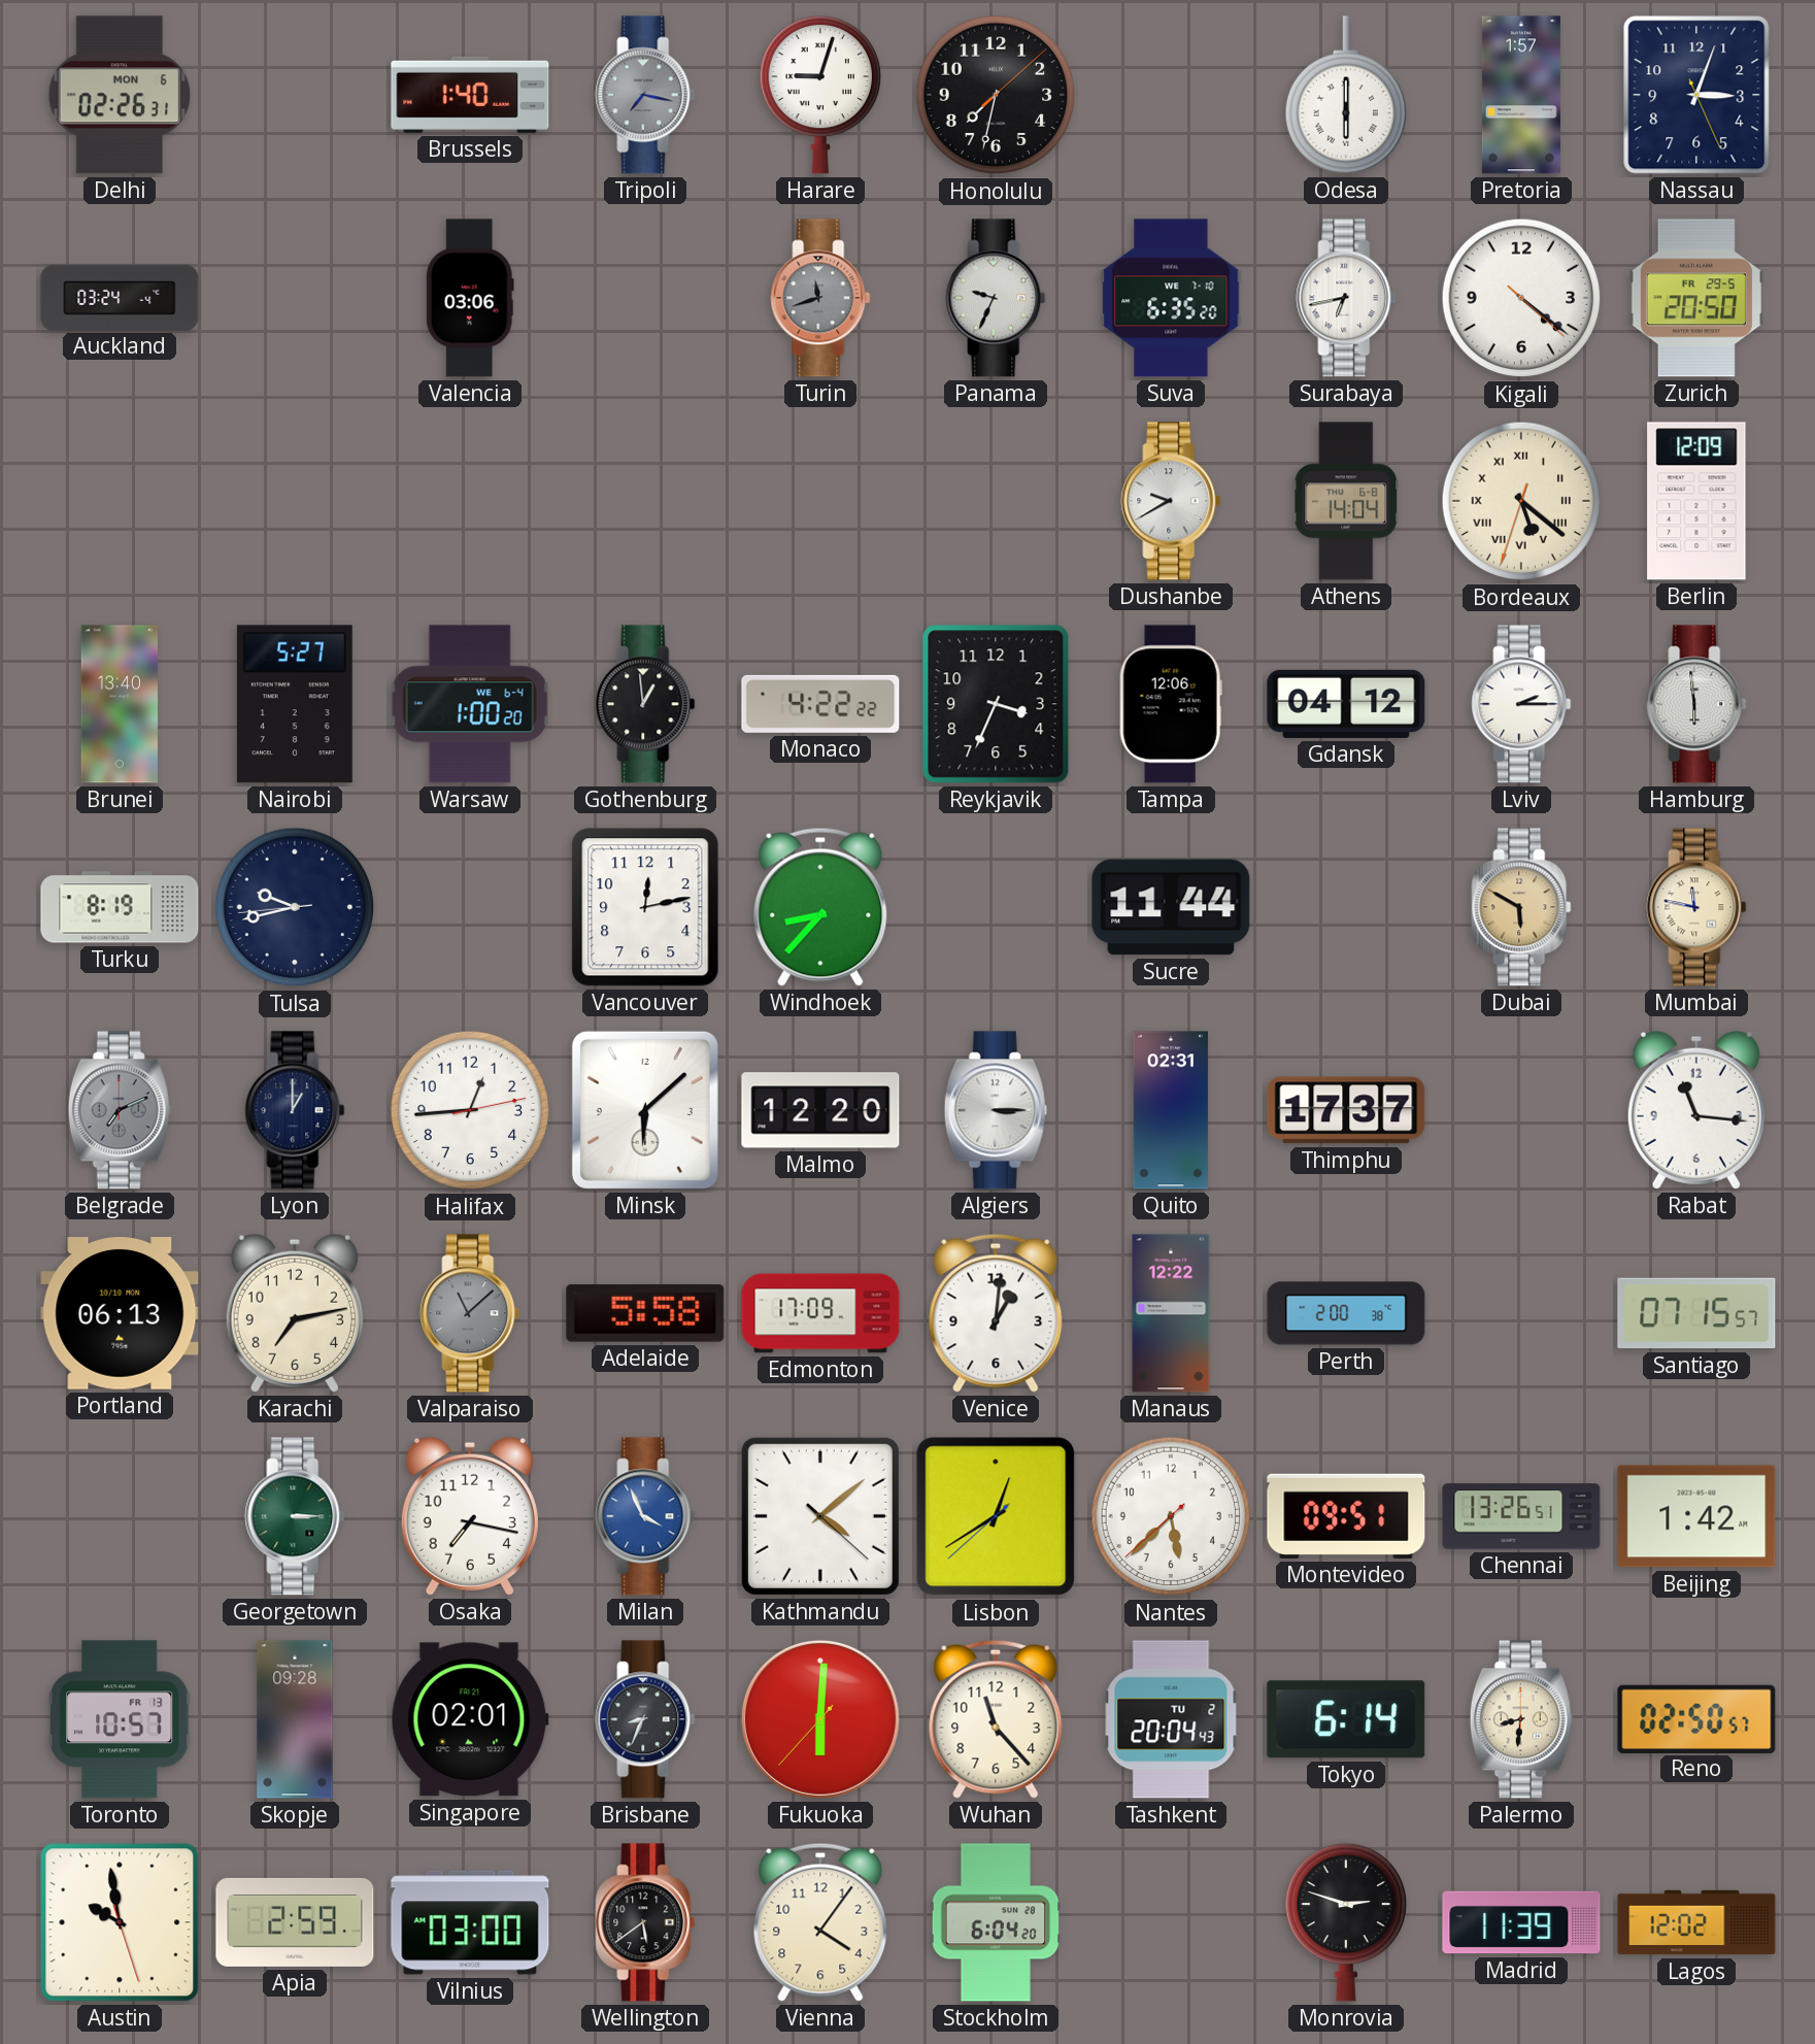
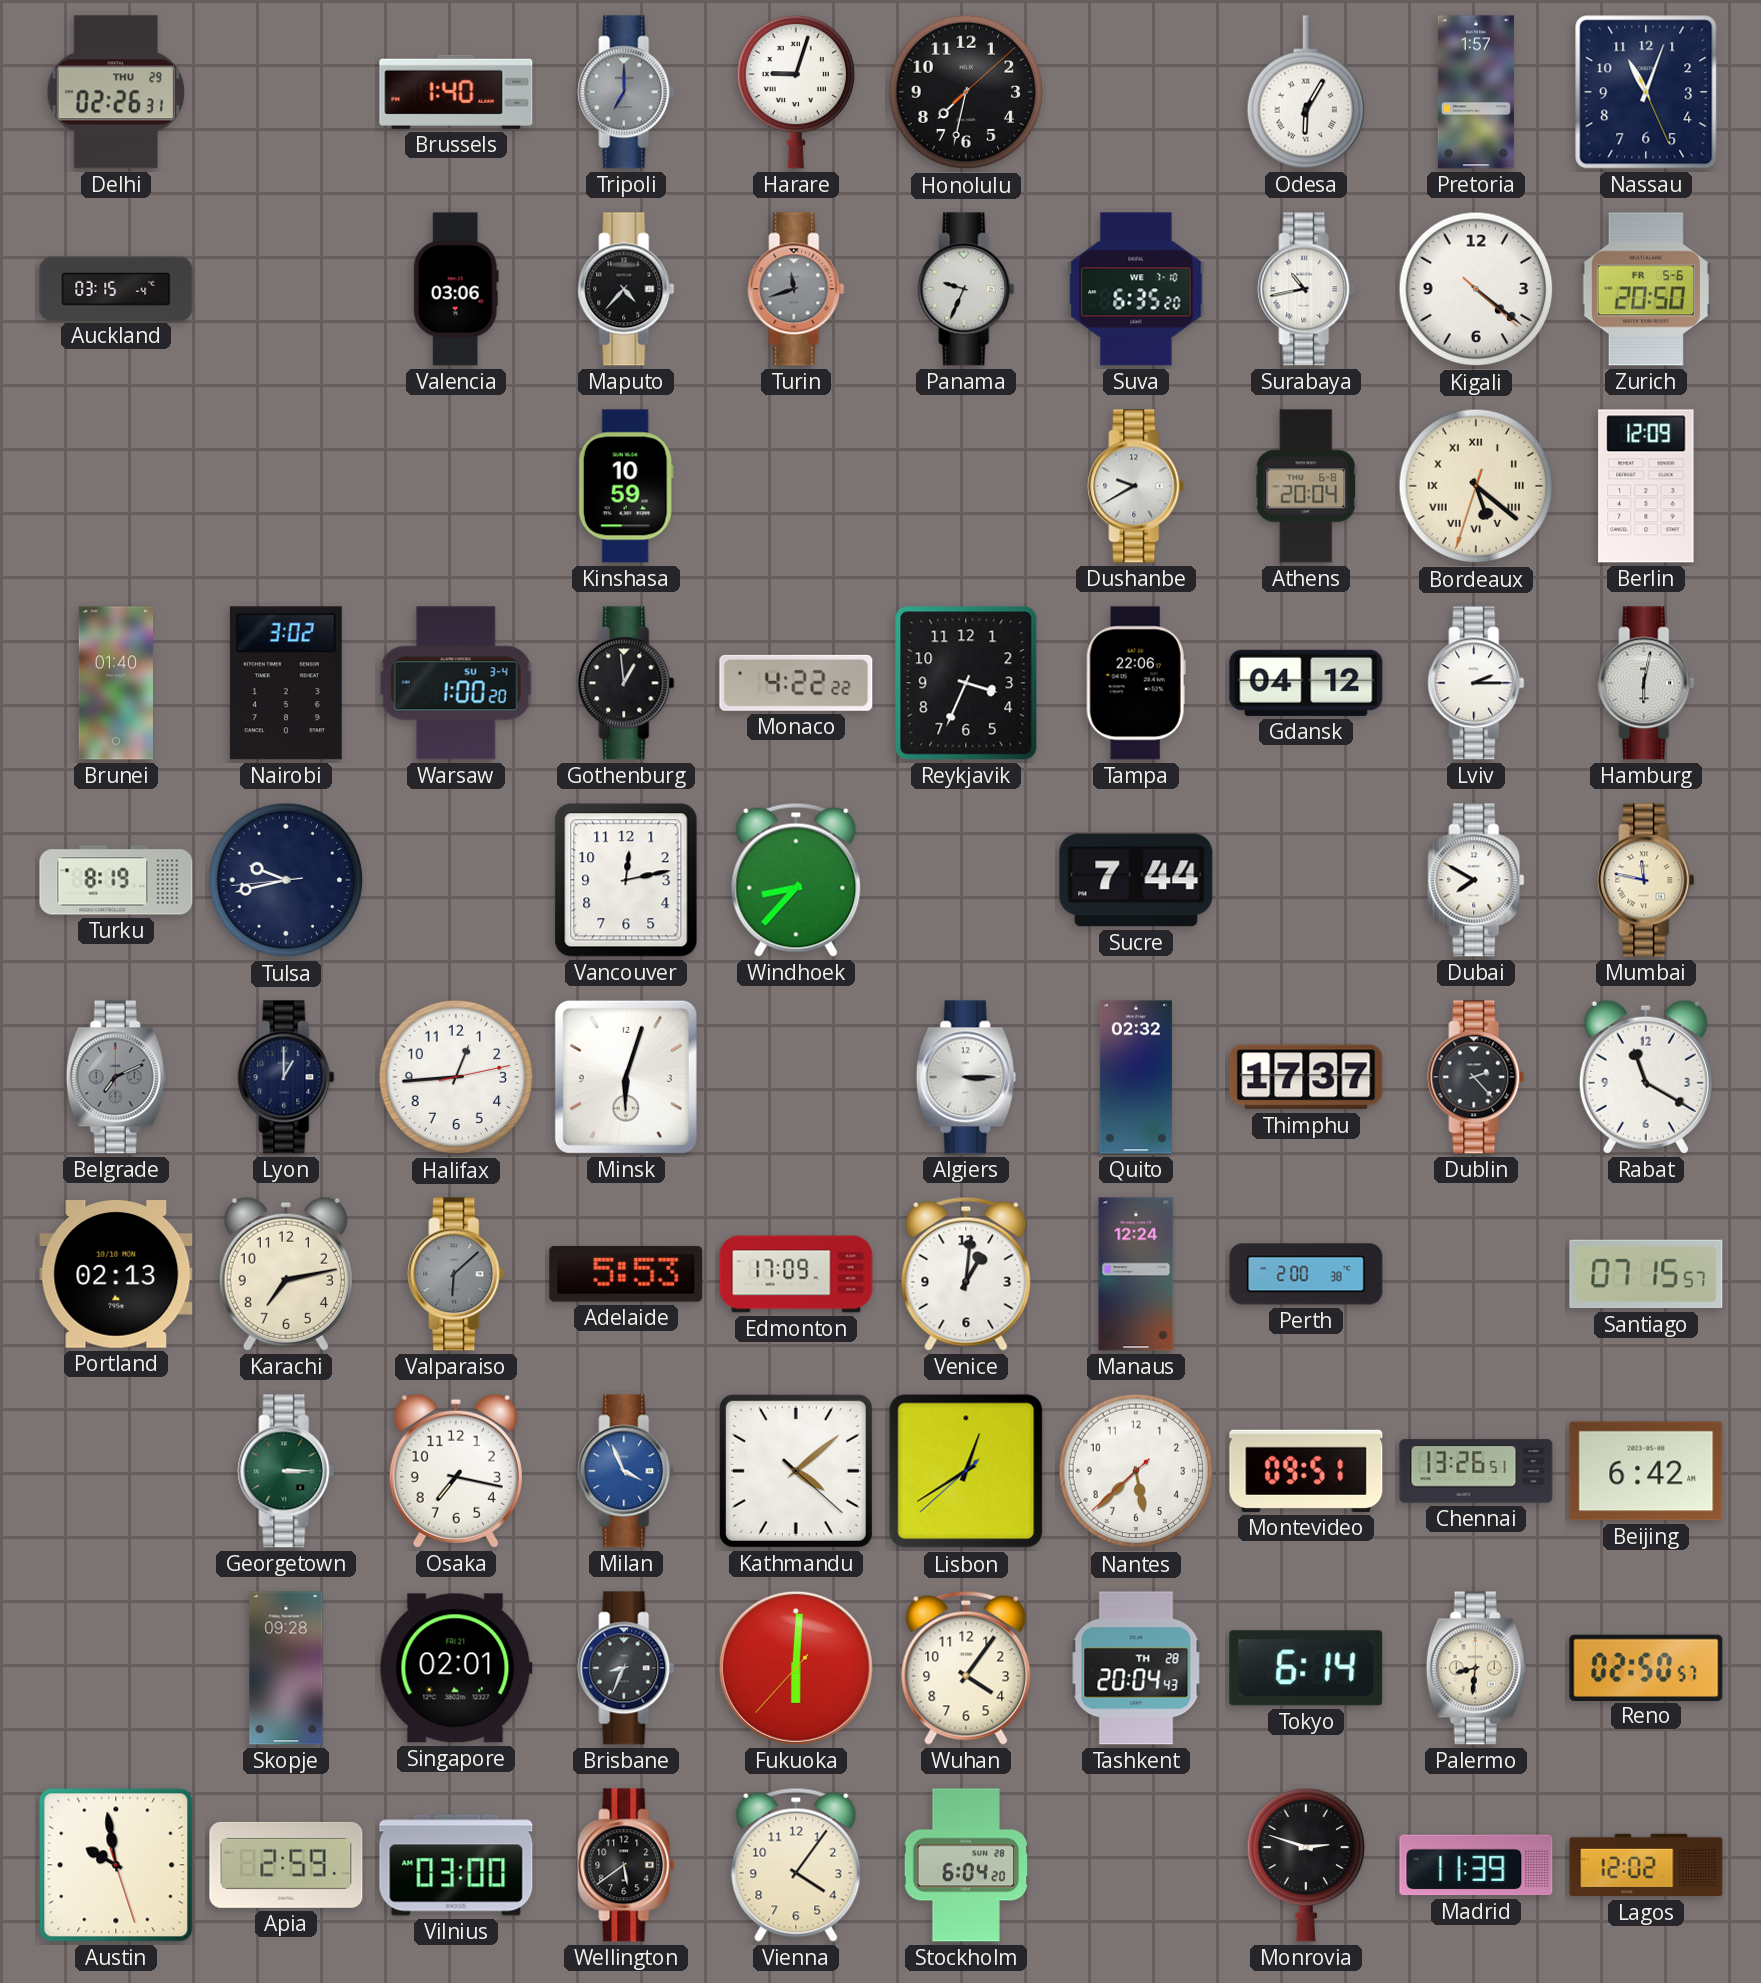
Delhi date: MON 6 -> THU 29 (116, 92)
Tripoli: 7:17 -> 7:00 (626, 92)
Odesa: 6:00 -> 6:05 (1305, 92)
Nassau: 3:03 -> 11:03 (1646, 92)
Auckland: 03:24 -> 03:15 (116, 288)
Maputo: none -> 4:37 (626, 289)
Surabaya: 6:43 -> 10:43 (1306, 289)
Zurich date: FR 29-5 -> FR 5-6 (1646, 289)
Kinshasa: none -> 10:59 (626, 486)
Athens: 14:04 -> 20:04 (1306, 486)
Brunei: 13:40 -> 01:40 (115, 683)
Nairobi: 5:27 -> 3:02 (286, 683)
Warsaw date: WE 6-4 -> SU 3-4 (456, 683)
Tampa: 12:06 -> 22:06 (1136, 683)
Hamburg: 5:59 -> 6:02 (1646, 683)
Sucre: 11:44 -> 7:44 (1136, 880)
Dubai: 5:50 -> 7:50 (1476, 880)
Dubai dial: champagne -> white (1476, 880)
Minsk: 6:08 -> 6:03 (626, 1077)
Malmo: 12:20 -> none (820, 1110)
Quito: 02:31 -> 02:32 (1136, 1077)
Dublin: none -> 2:23 (1476, 1077)
Rabat: 11:16 -> 11:20 (1646, 1077)
Portland: 06:13 -> 02:13 (116, 1275)
Valparaiso: 11:08 -> 6:08 (456, 1274)
Adelaide: 5:58 -> 5:53 (626, 1274)
Manaus: 12:22 -> 12:24 (1136, 1274)
Beijing: 1:42 -> 6:42 (1646, 1471)
Toronto: 10:57 -> none (121, 1719)
Wuhan: 11:23 -> 4:06 (966, 1668)
Tashkent date: TU 2 -> TH 28 (1136, 1668)
